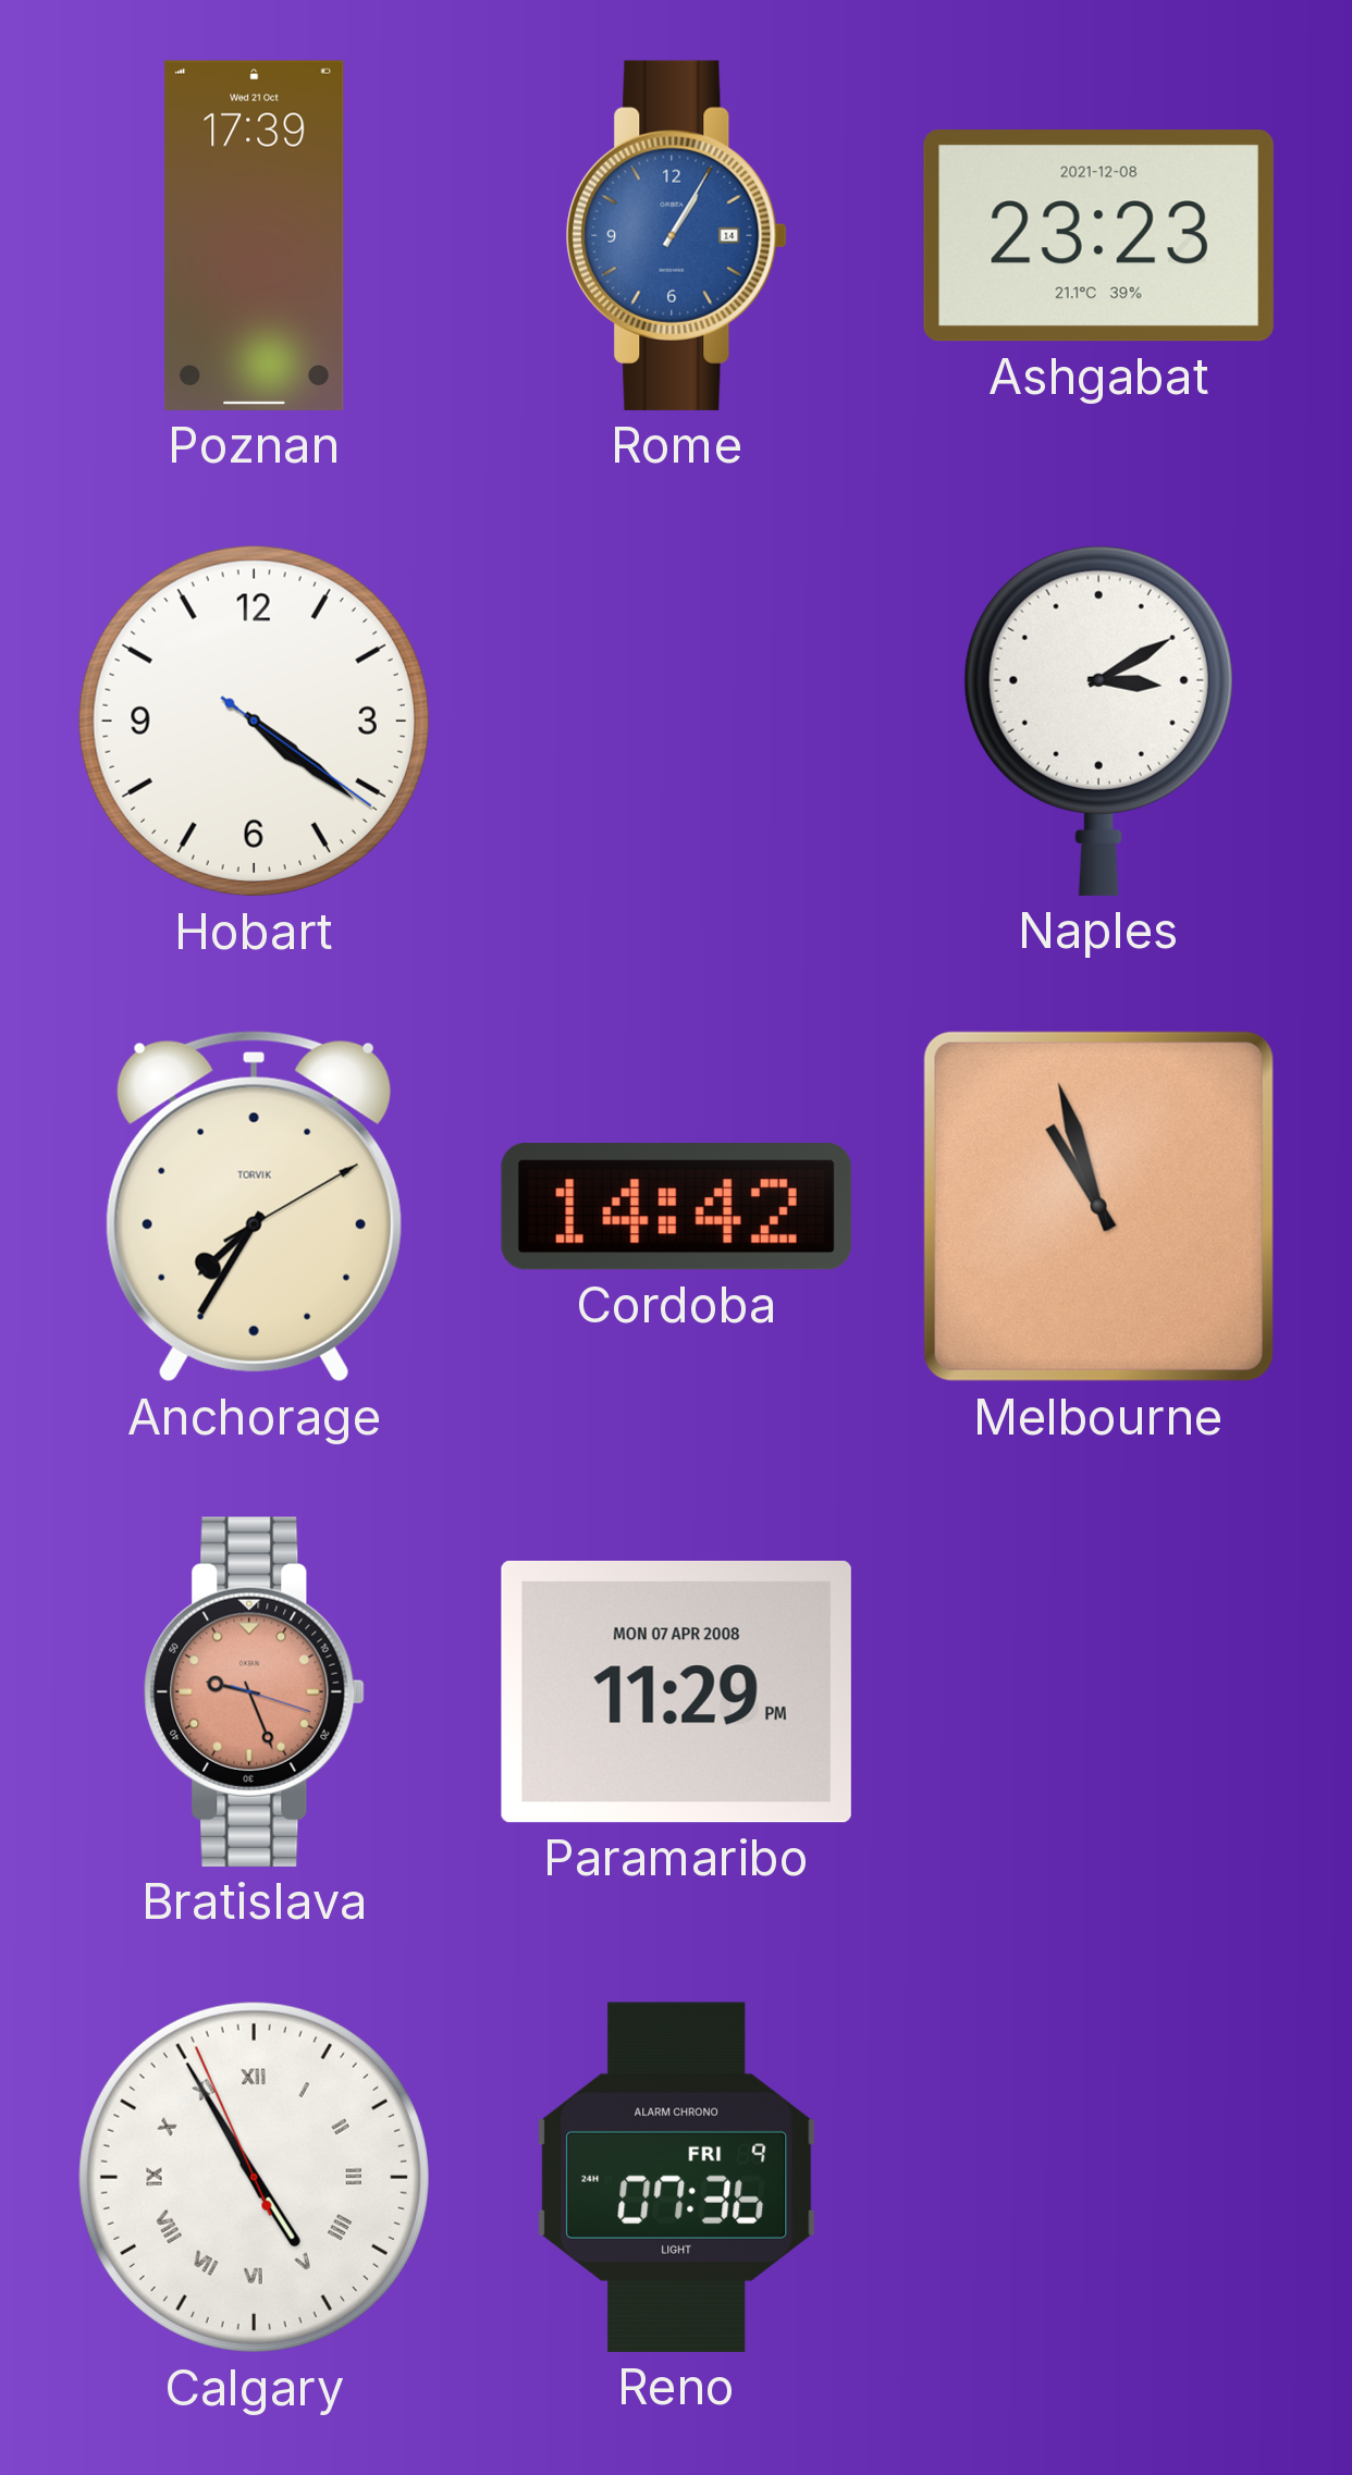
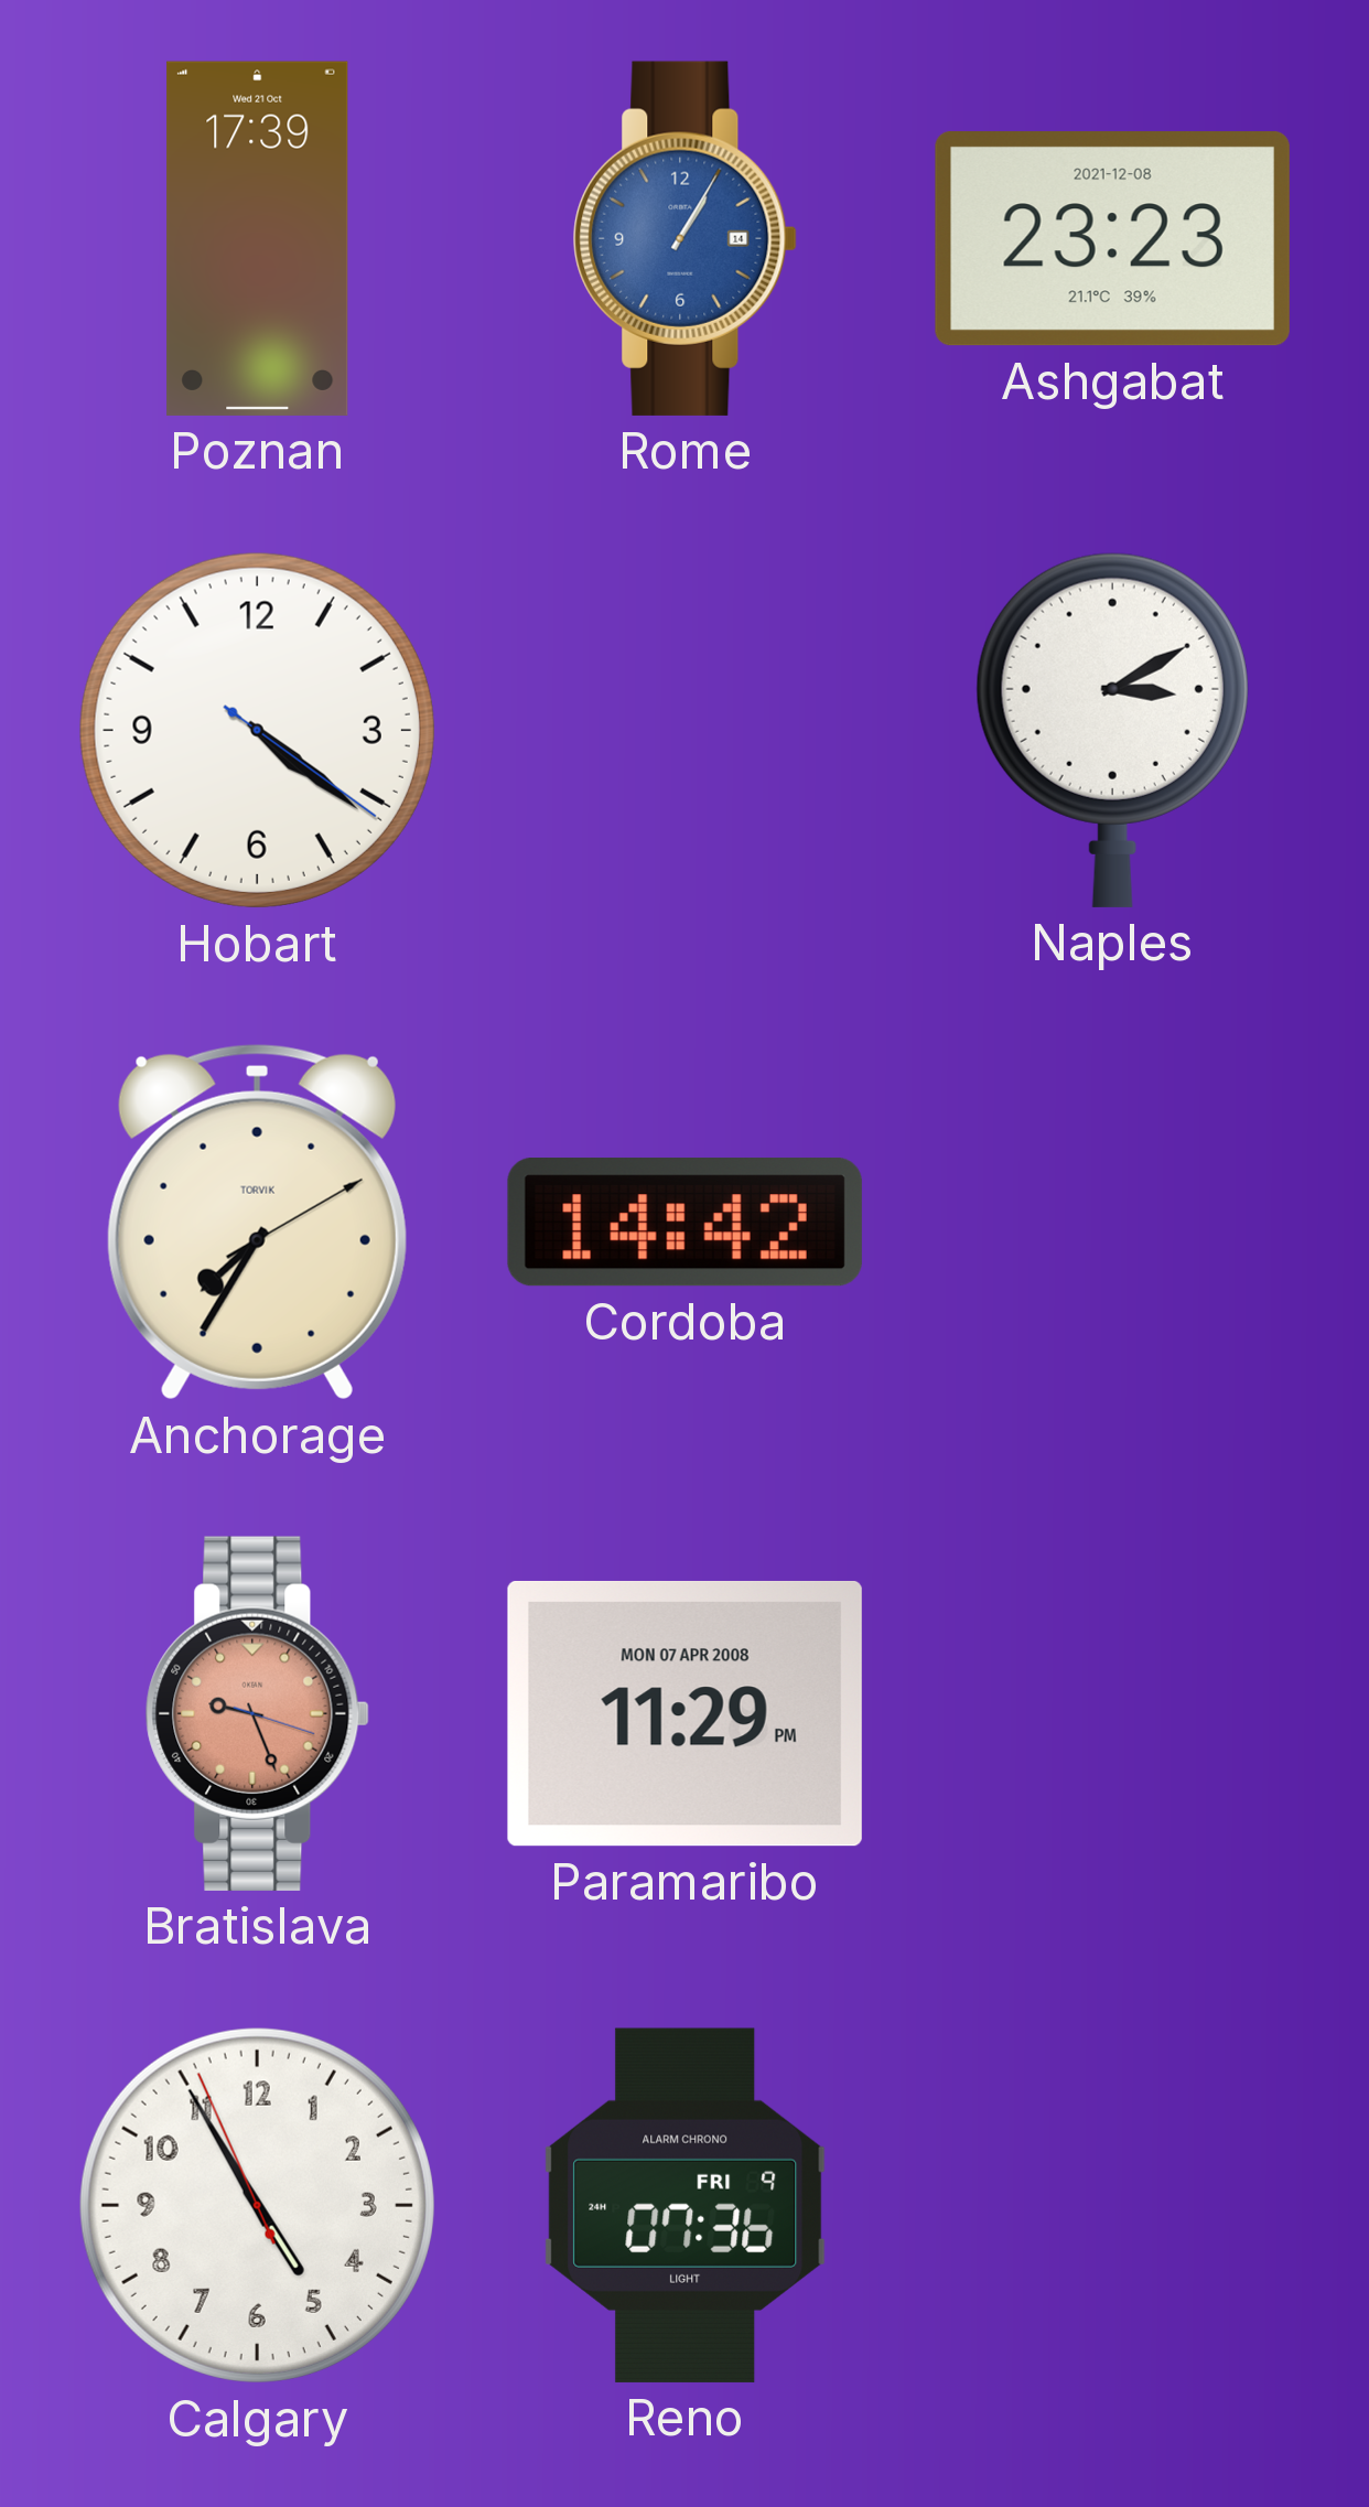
Melbourne: 10:57 -> none (1098, 1206)
Calgary numerals: Roman -> Arabic (257, 2205)
